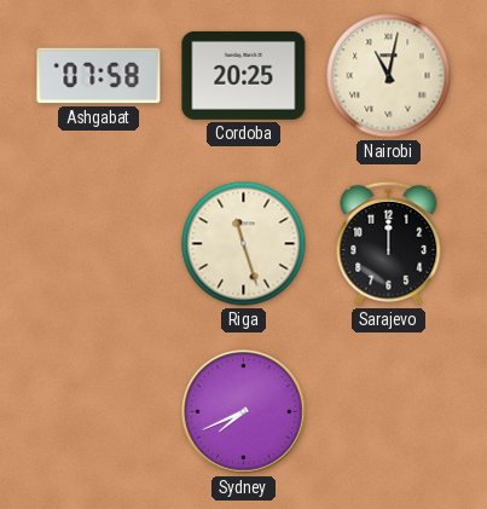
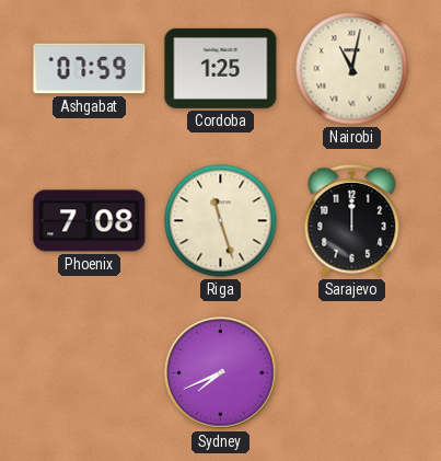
Ashgabat: 07:58 -> 07:59 (90, 69)
Cordoba: 20:25 -> 1:25 (221, 68)
Phoenix: none -> 7:08 (90, 221)
